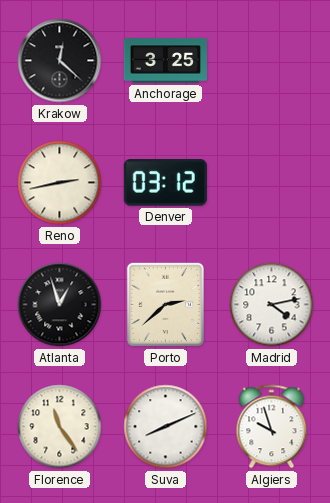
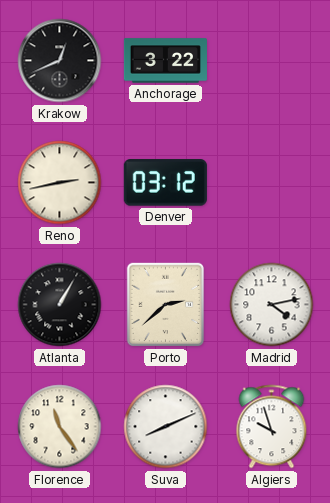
Krakow: 12:22 -> 12:41 (60, 61)
Anchorage: 3:25 -> 3:22 (165, 61)
Atlanta: 12:57 -> 1:05 (60, 305)
